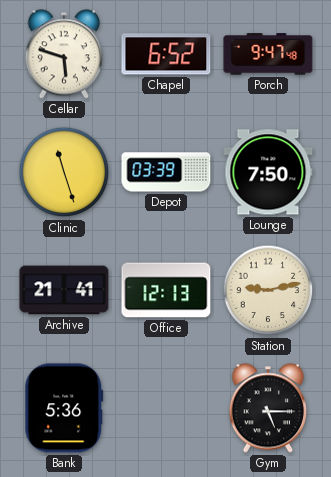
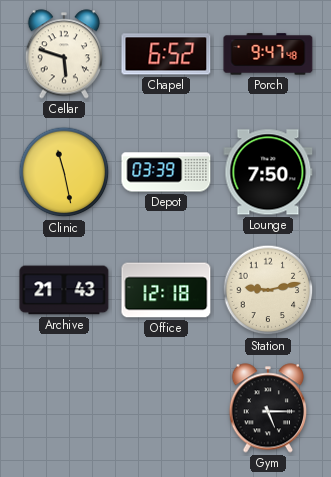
Clinic: 11:27 -> 11:28 (64, 172)
Archive: 21:41 -> 21:43 (64, 290)
Office: 12:13 -> 12:18 (166, 290)
Bank: 5:36 -> none (64, 408)
